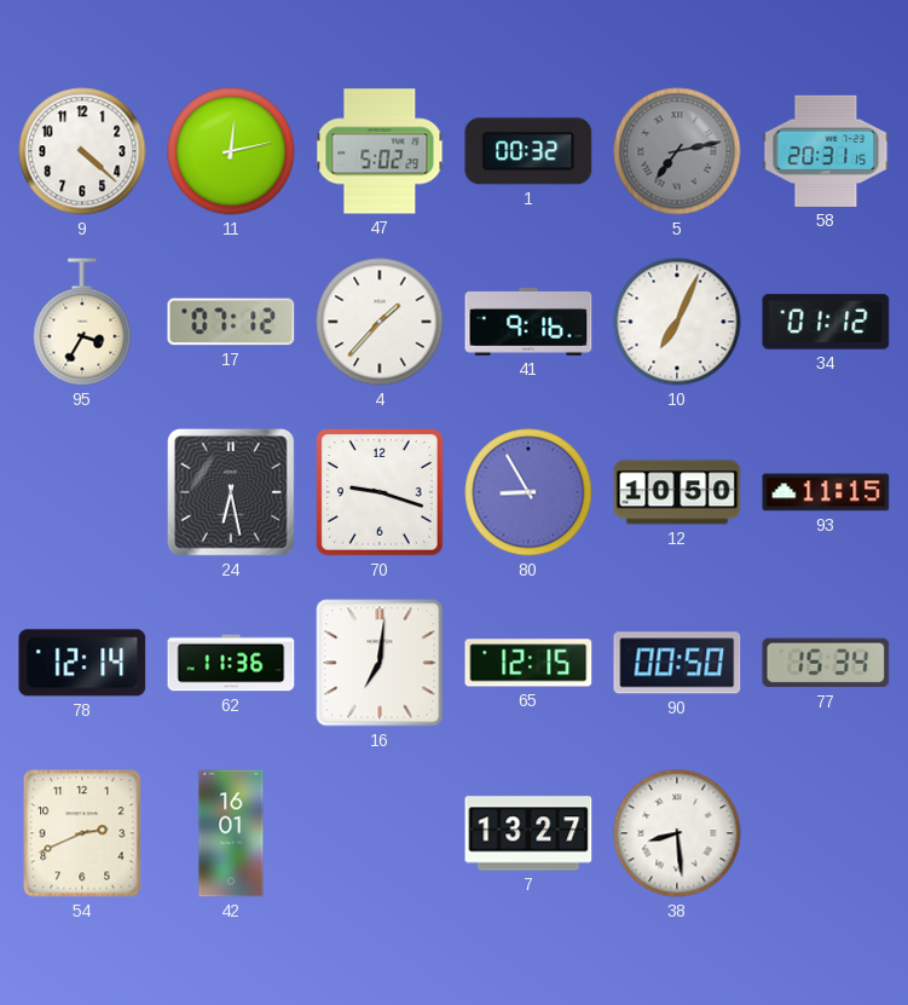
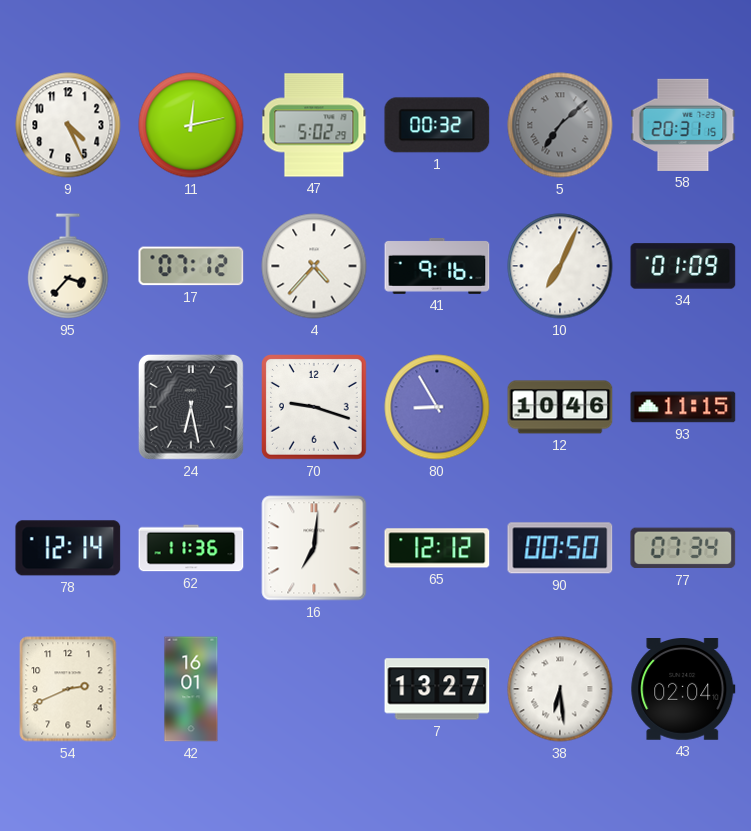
9: 4:22 -> 4:26 (68, 125)
5: 7:13 -> 7:08 (560, 125)
95: 3:35 -> 3:37 (68, 266)
4: 1:37 -> 4:37 (314, 266)
34: 01:12 -> 01:09 (683, 266)
12: 10:50 -> 10:46 (560, 407)
65: 12:15 -> 12:12 (437, 548)
77: 15:34 -> 07:34 (683, 548)
38: 8:29 -> 6:29 (560, 689)
43: none -> 02:04 (683, 690)
